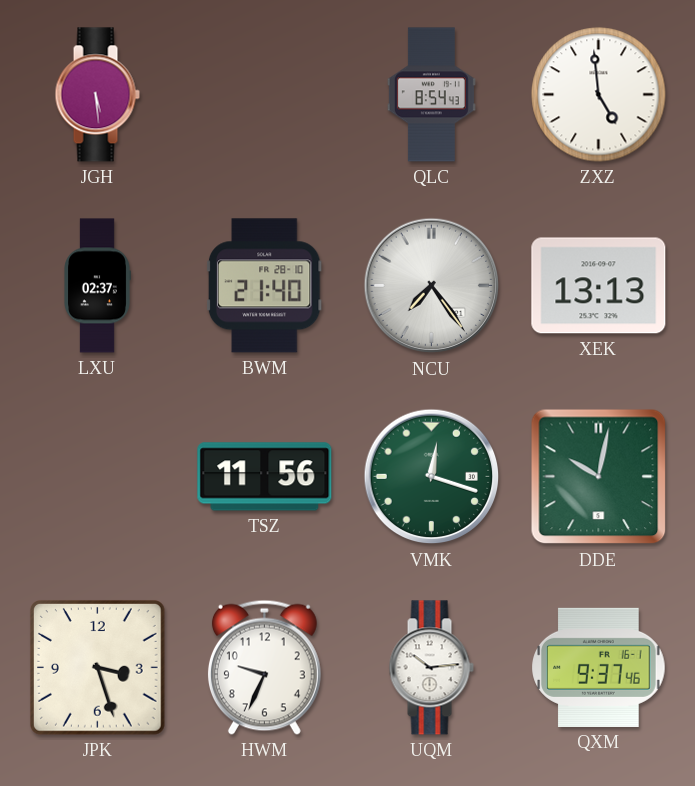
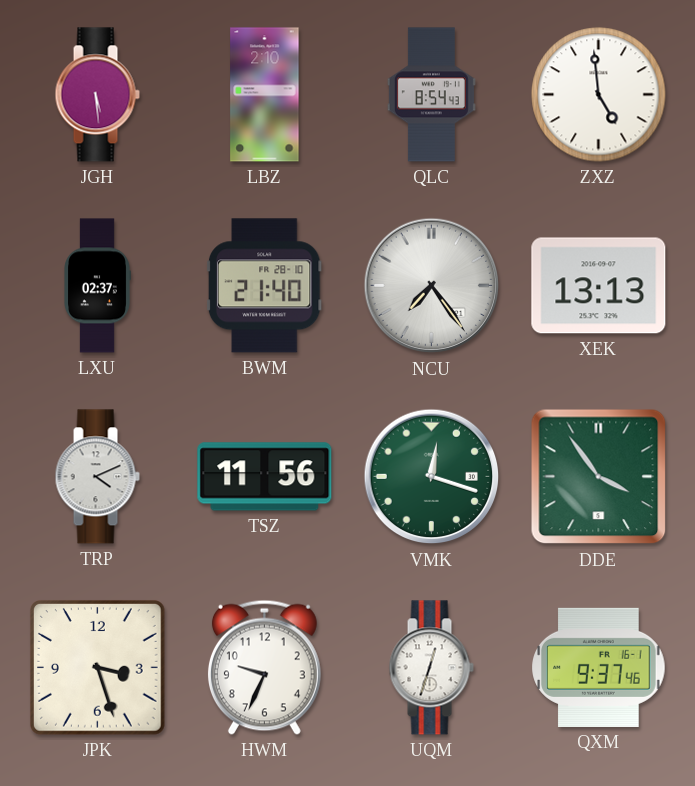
LBZ: none -> 2:10 (265, 95)
TRP: none -> 4:11 (97, 477)
DDE: 10:02 -> 3:54 (599, 477)
UQM: 10:14 -> 12:33 (431, 668)
